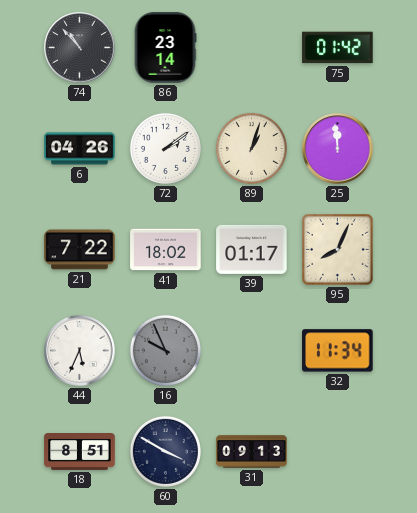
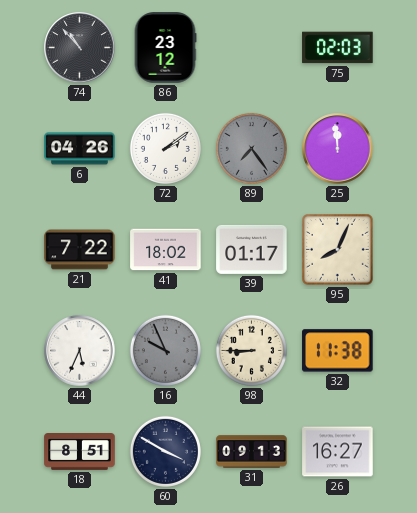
86: 23:14 -> 23:12 (165, 48)
75: 01:42 -> 02:03 (338, 48)
89: 1:03 -> 7:24 (251, 148)
89 dial: cream -> grey (251, 148)
98: none -> 8:45 (251, 350)
32: 11:34 -> 11:38 (338, 351)
26: none -> 16:27 (338, 452)
